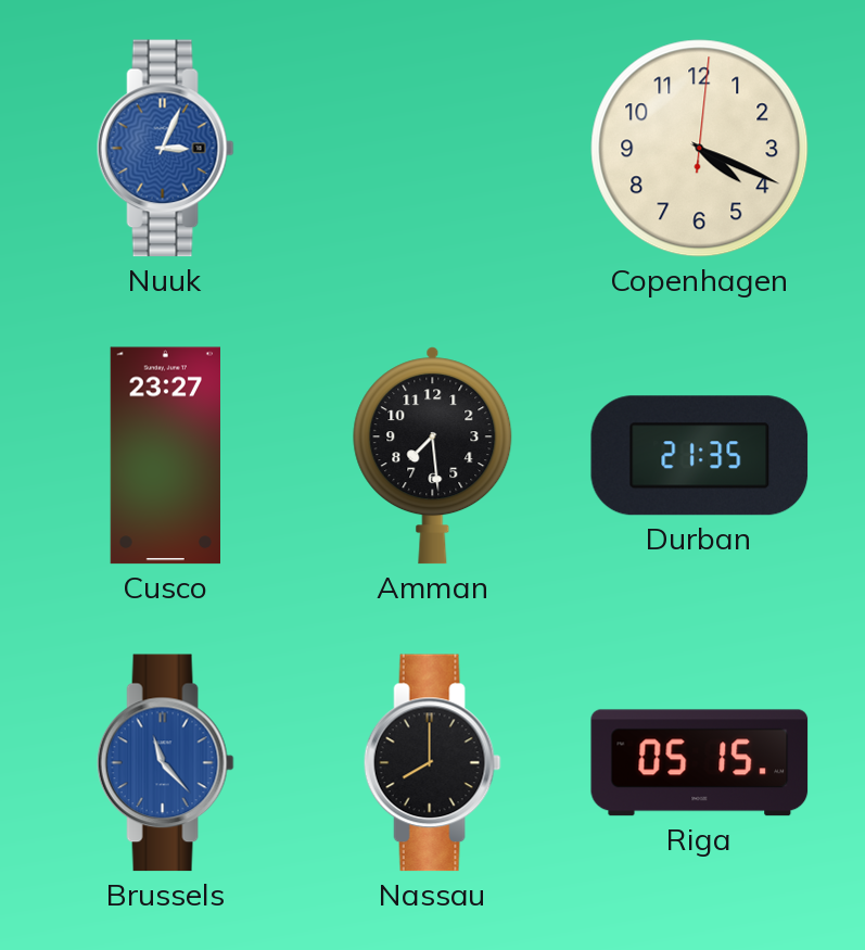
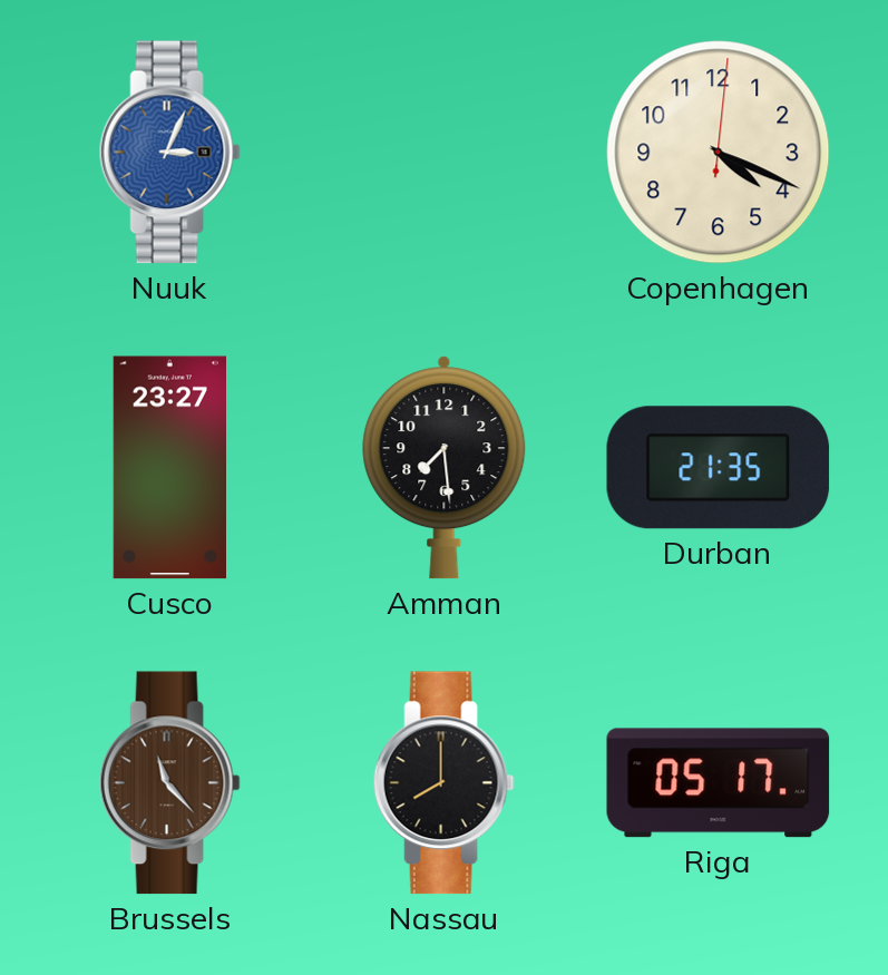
Brussels dial: blue -> brown (169, 783)
Riga: 05:15 -> 05:17 (719, 783)
